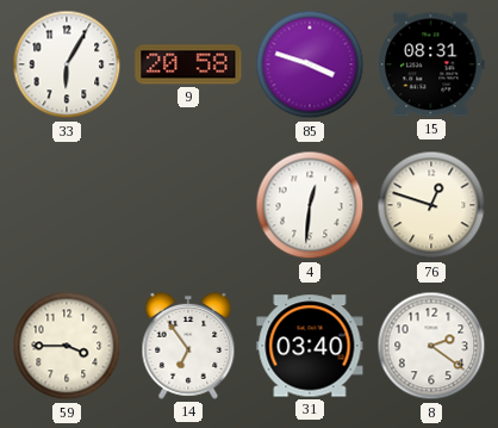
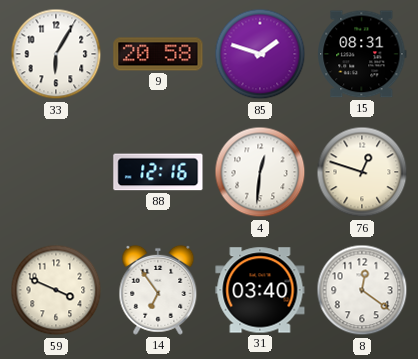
85: 3:48 -> 1:48 (260, 54)
88: none -> 12:16 (158, 172)
59: 3:45 -> 3:49 (56, 290)
8: 2:21 -> 12:21 (362, 290)
